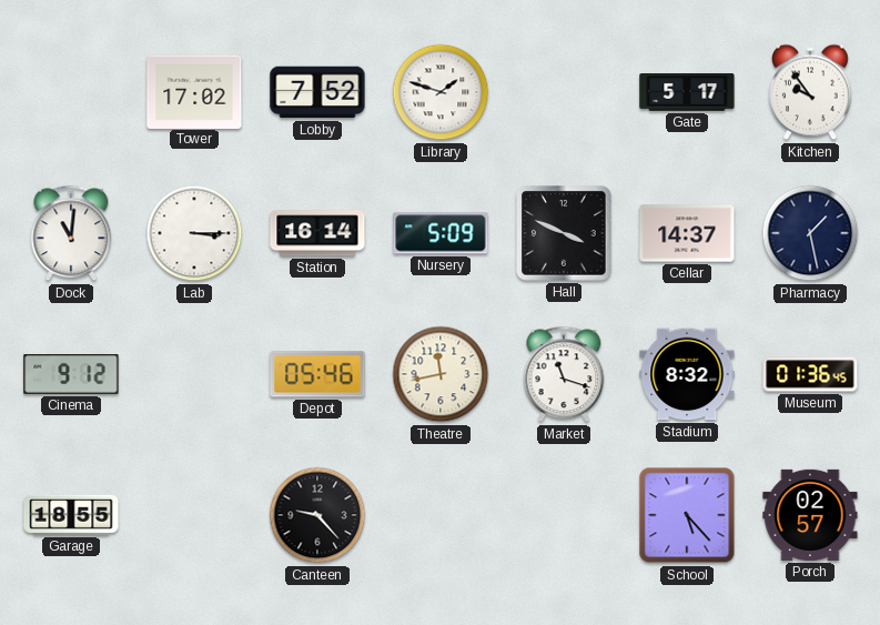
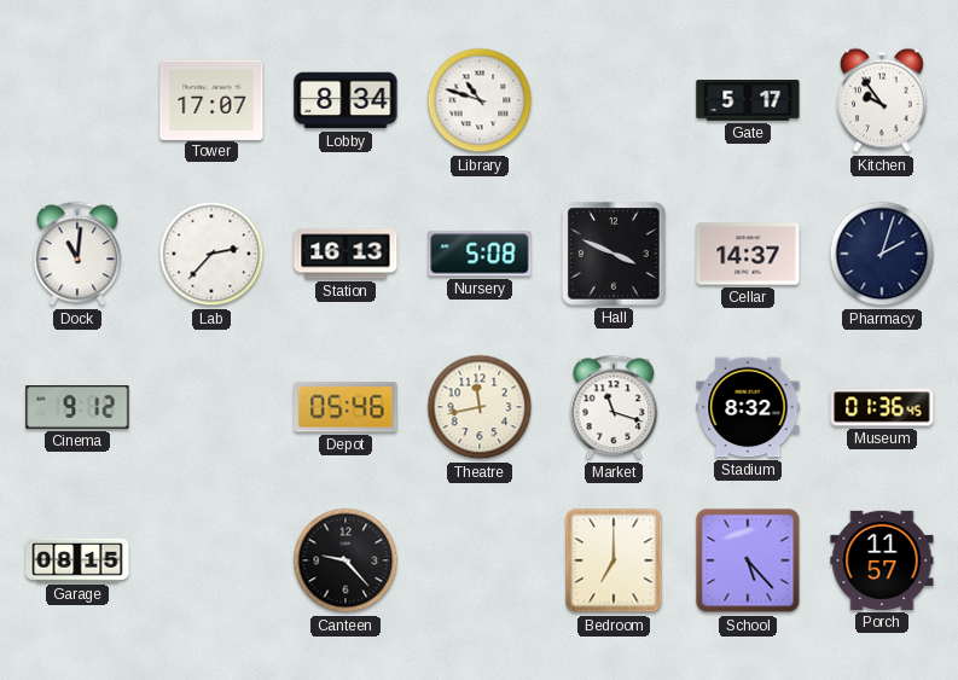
Tower: 17:02 -> 17:07 (211, 99)
Lobby: 7:52 -> 8:34 (346, 100)
Library: 1:48 -> 10:48 (480, 100)
Lab: 3:15 -> 2:37 (211, 254)
Station: 16:14 -> 16:13 (346, 254)
Nursery: 5:09 -> 5:08 (480, 254)
Pharmacy: 1:28 -> 2:03 (882, 254)
Garage: 18:55 -> 08:15 (77, 560)
Bedroom: none -> 7:00 (614, 560)
Porch: 02:57 -> 11:57 (882, 560)
